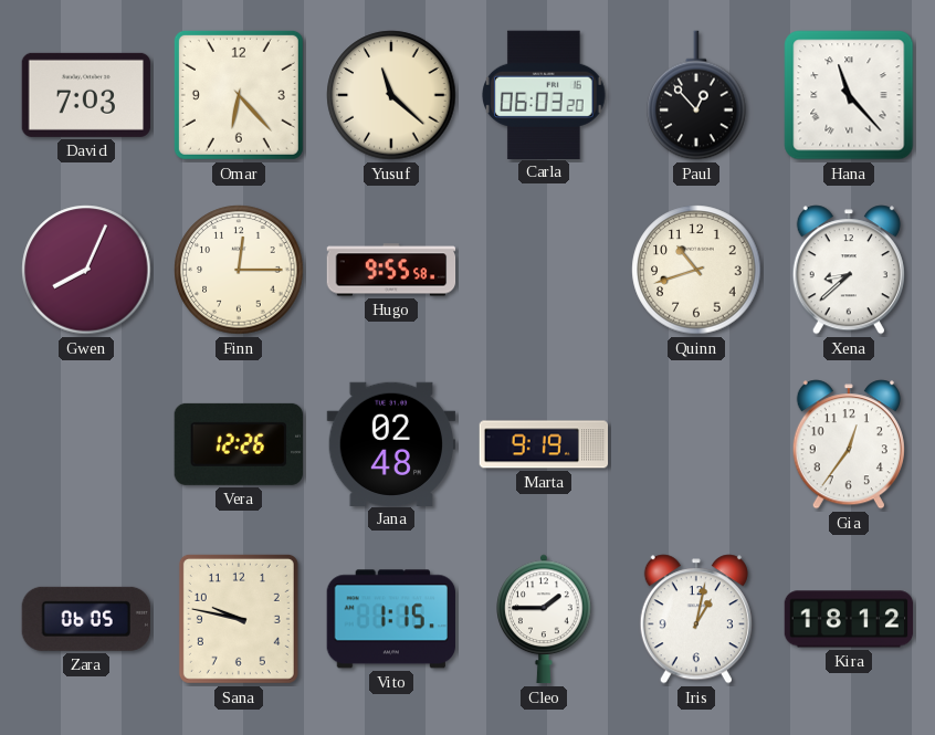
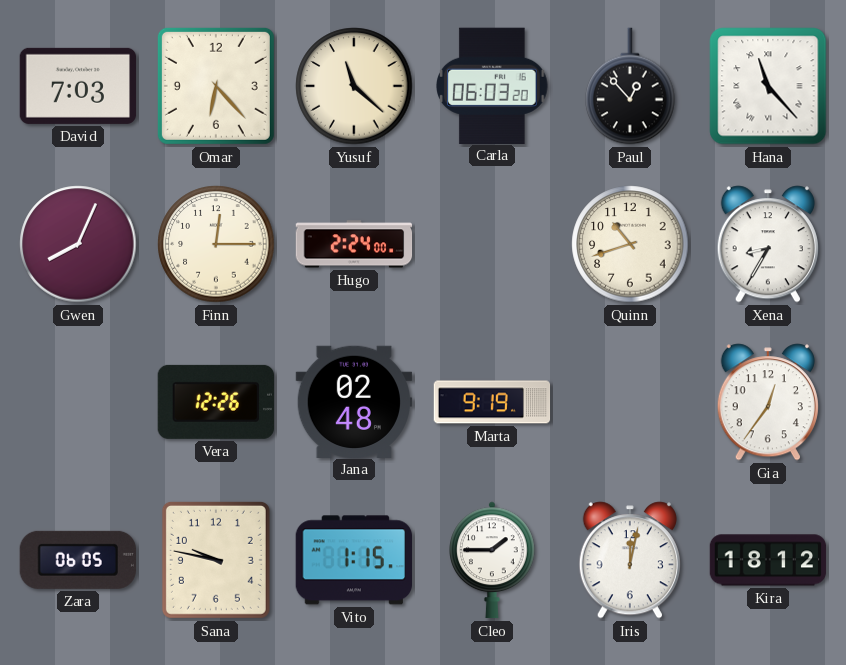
Hugo: 9:55 -> 2:24 (354, 244)
Xena: 8:38 -> 8:35 (768, 244)
Iris: 1:02 -> 12:02 (630, 560)
